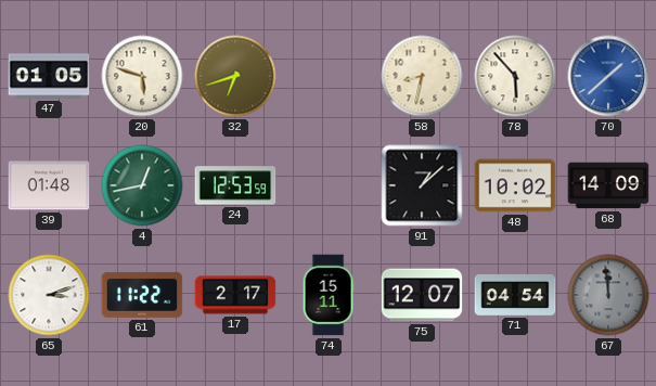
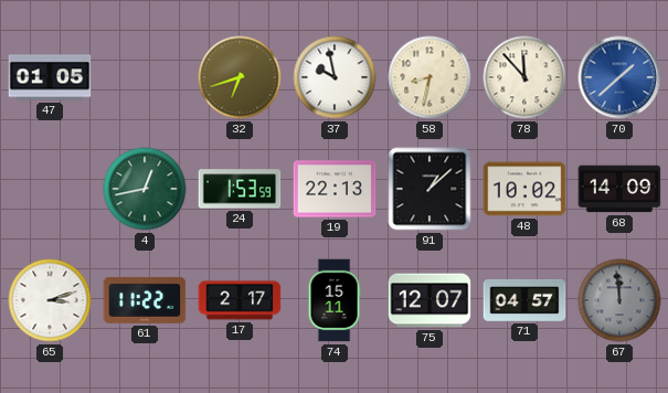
20: 5:48 -> none (142, 76)
37: none -> 9:58 (335, 77)
78: 5:53 -> 11:53 (524, 77)
39: 01:48 -> none (49, 185)
24: 12:53 -> 1:53 (240, 189)
19: none -> 22:13 (335, 189)
71: 04:54 -> 04:57 (524, 300)
